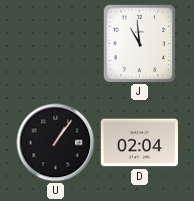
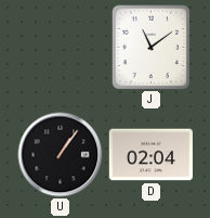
J: 10:59 -> 11:09 (152, 48)
